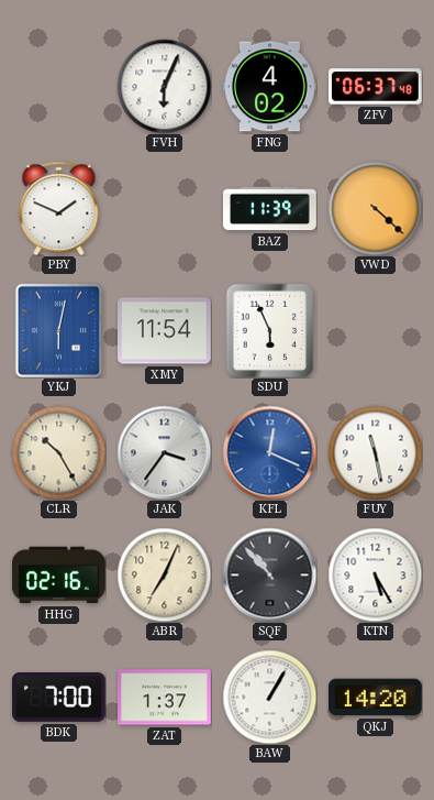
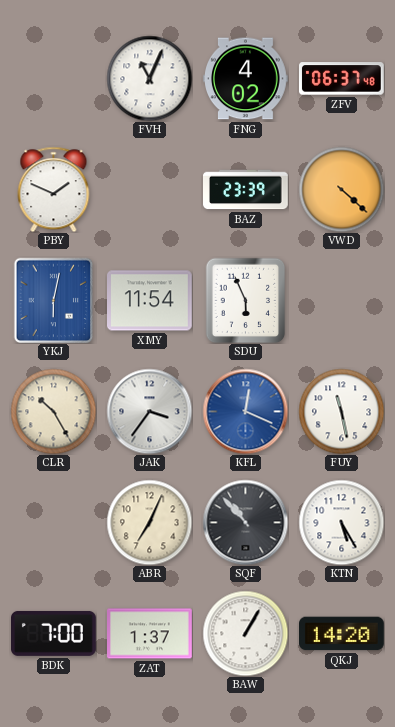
FVH: 6:04 -> 11:04 (149, 78)
BAZ: 11:39 -> 23:39 (246, 190)
HHG: 02:16 -> none (59, 576)
